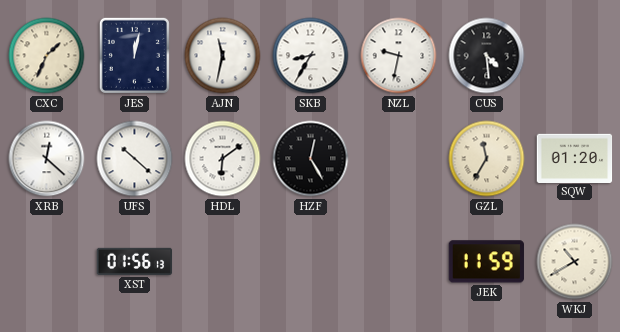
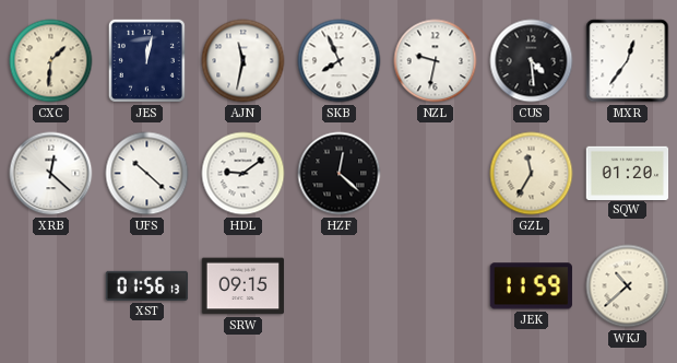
CXC: 1:34 -> 1:31 (51, 61)
SKB: 8:35 -> 7:56 (340, 61)
MXR: none -> 12:36 (628, 61)
HDL: 6:09 -> 9:09 (244, 174)
HZF: 12:25 -> 12:22 (340, 174)
SRW: none -> 09:15 (244, 286)
WKJ: 10:40 -> 10:38 (628, 286)
